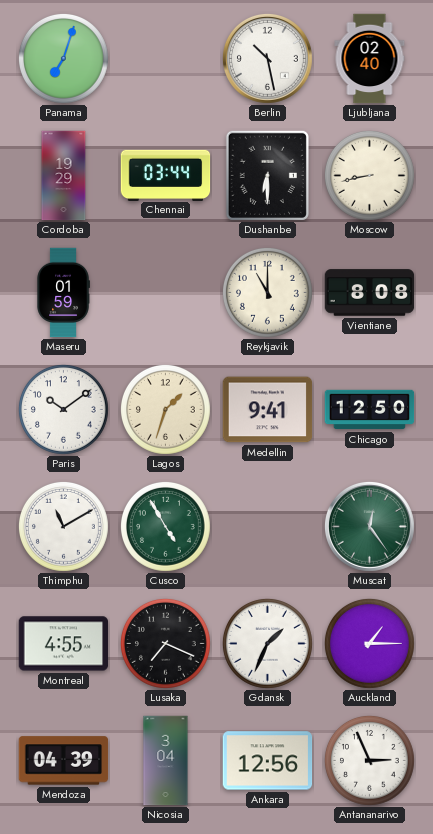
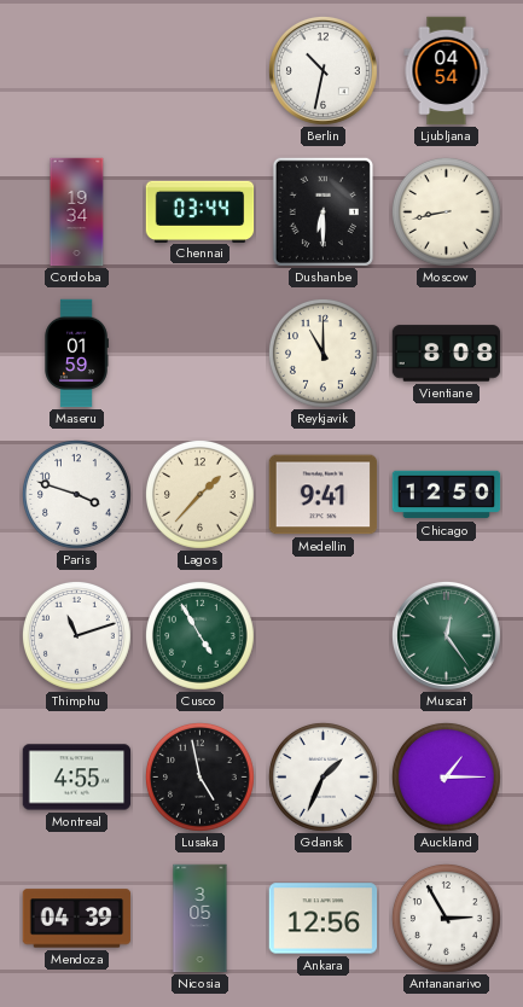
Panama: 7:03 -> none (63, 58)
Berlin: 10:28 -> 10:32 (322, 70)
Ljubljana: 02:40 -> 04:54 (447, 71)
Cordoba: 19:29 -> 19:34 (77, 213)
Paris: 10:09 -> 3:48 (76, 494)
Lagos: 1:33 -> 1:37 (199, 494)
Thimphu: 11:10 -> 11:12 (76, 635)
Lusaka: 7:19 -> 4:58 (199, 776)
Nicosia: 3:04 -> 3:05 (201, 919)
Antananarivo: 2:56 -> 2:55 (446, 918)
